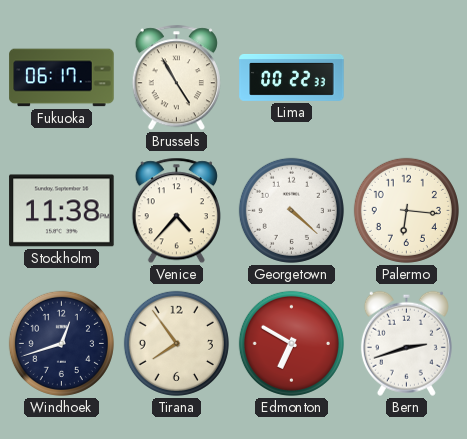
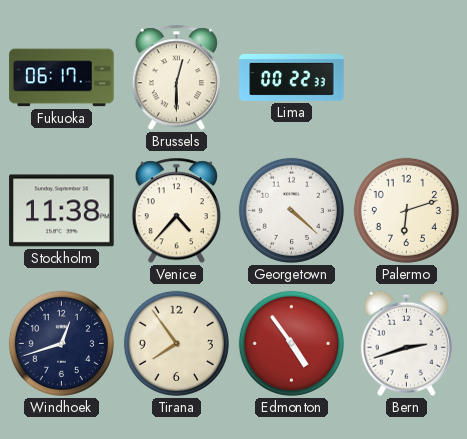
Brussels: 4:55 -> 12:30 (176, 78)
Palermo: 6:16 -> 6:12 (406, 210)
Edmonton: 6:50 -> 4:54 (291, 343)
